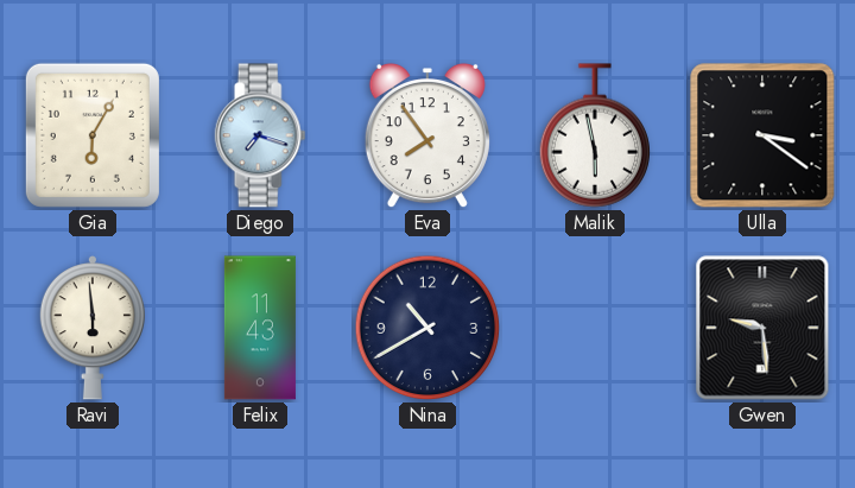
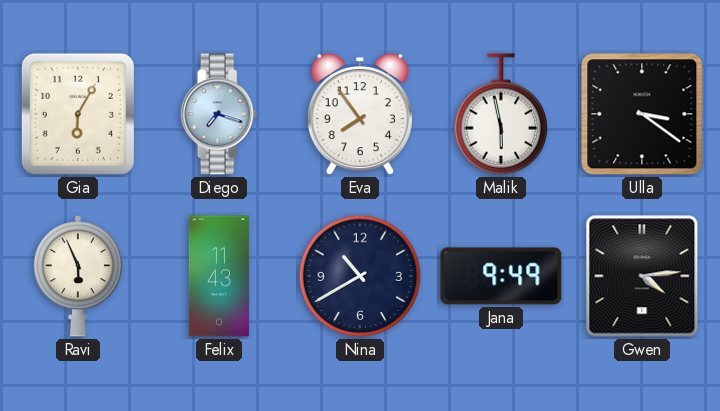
Ravi: 5:59 -> 5:56 (78, 276)
Jana: none -> 9:49 (501, 276)
Gwen: 9:29 -> 4:14 (642, 276)
